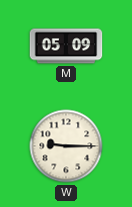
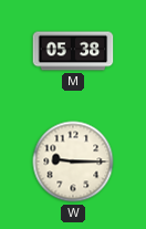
M: 05:09 -> 05:38 (73, 51)
